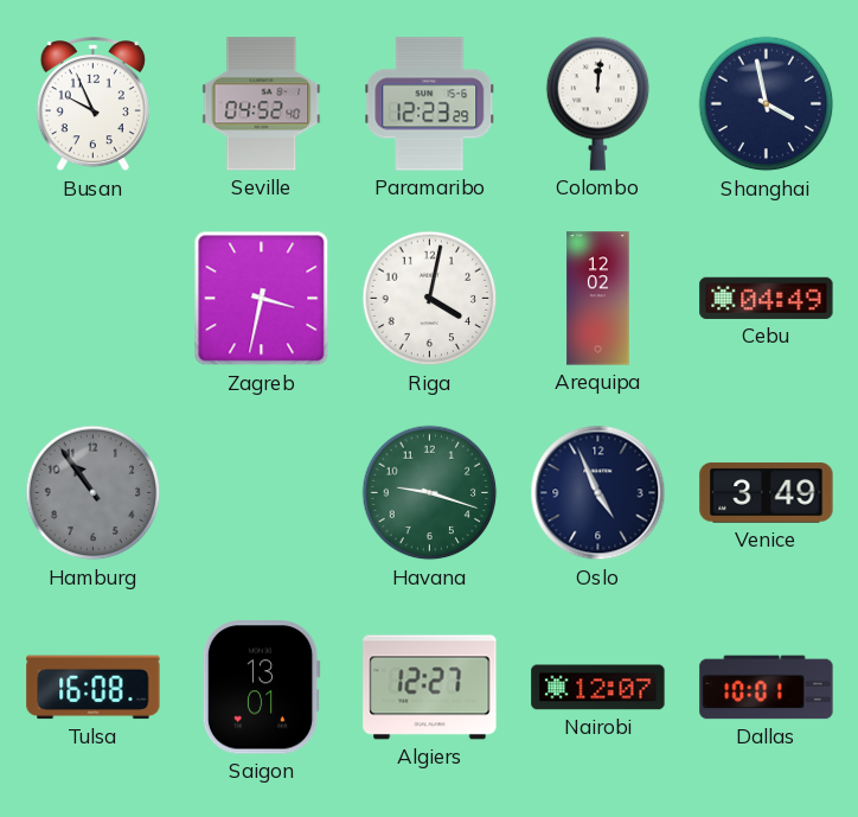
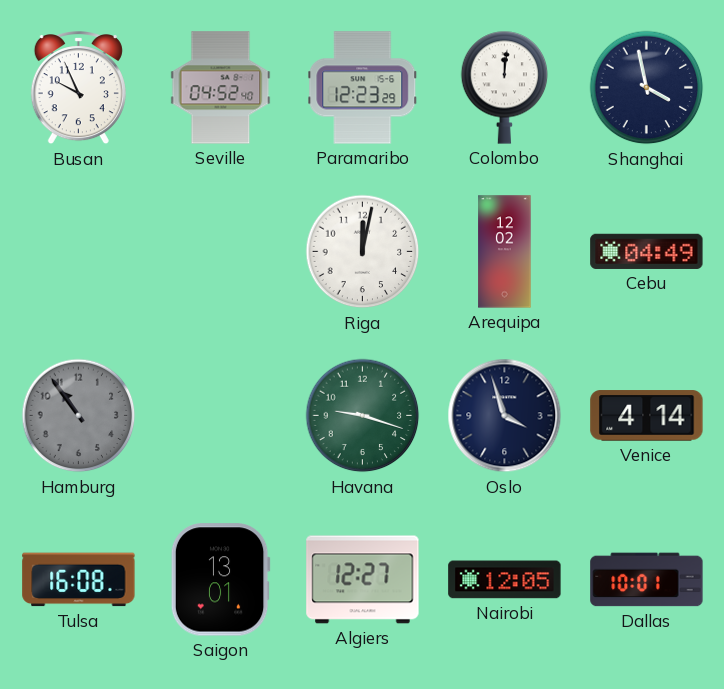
Zagreb: 3:32 -> none (262, 299)
Riga: 4:02 -> 12:02 (363, 252)
Oslo: 4:56 -> 3:57 (505, 416)
Venice: 3:49 -> 4:14 (647, 416)
Nairobi: 12:07 -> 12:05 (505, 580)
